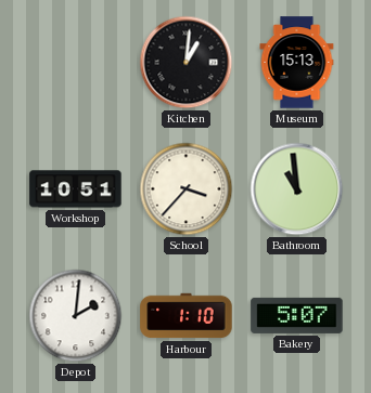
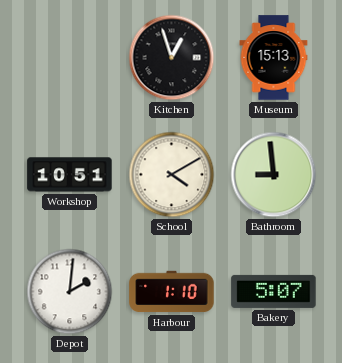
Kitchen: 1:01 -> 12:57 (172, 58)
School: 3:37 -> 4:10 (172, 175)
Bathroom: 10:59 -> 8:59 (274, 175)
